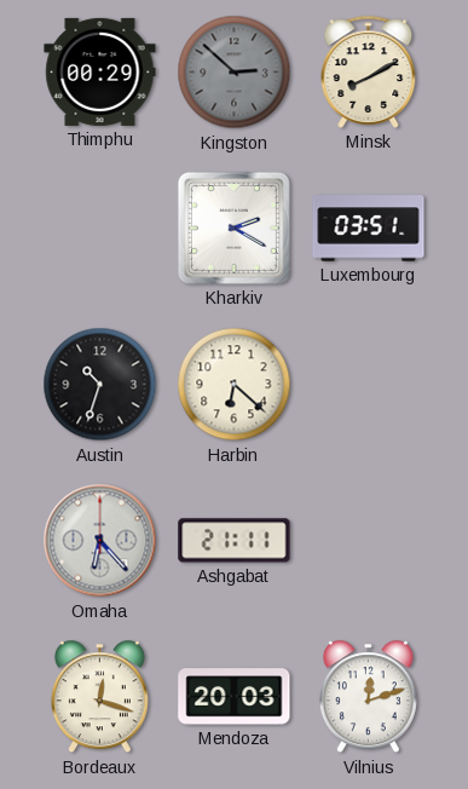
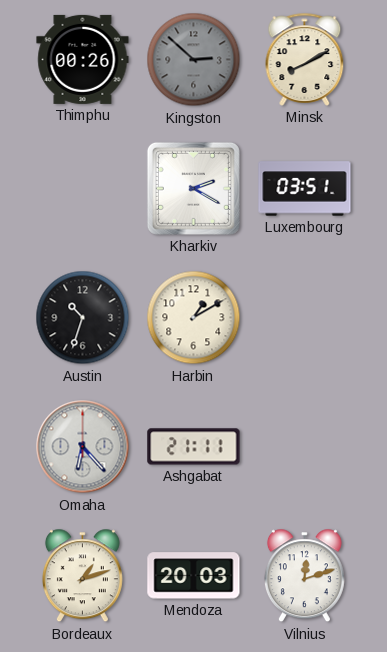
Thimphu: 00:29 -> 00:26 (83, 59)
Harbin: 6:22 -> 1:10 (194, 318)
Bordeaux: 12:18 -> 1:12 (82, 576)
